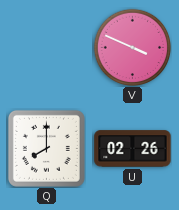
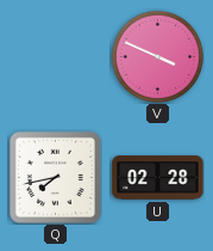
Q: 8:00 -> 7:43 (55, 177)
U: 02:26 -> 02:28 (158, 178)
